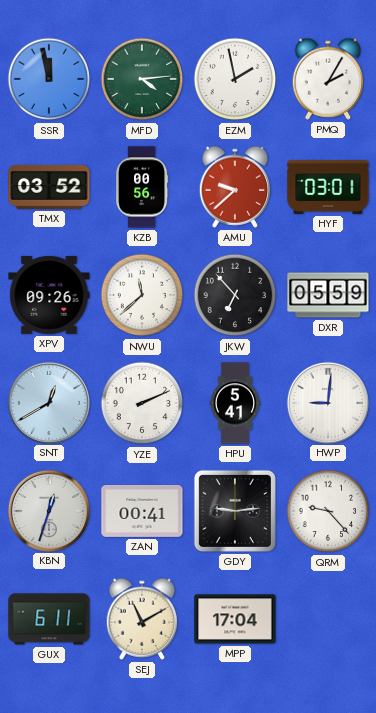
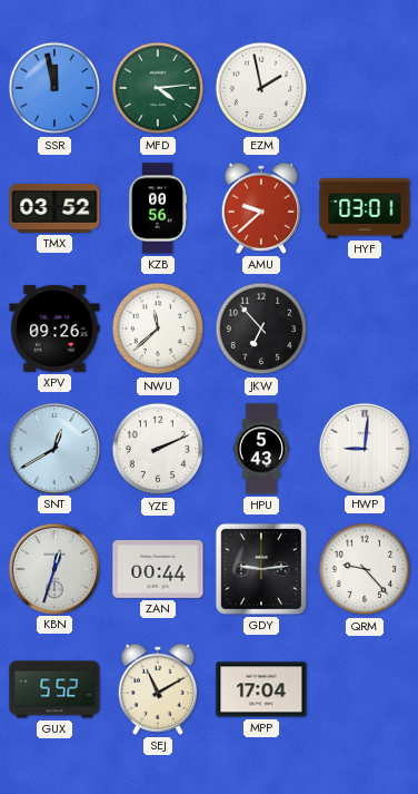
PMQ: 2:05 -> none (328, 79)
DXR: 05:59 -> none (328, 295)
HPU: 5:41 -> 5:43 (261, 449)
ZAN: 00:41 -> 00:44 (158, 569)
GUX: 6:11 -> 5:52 (54, 689)
